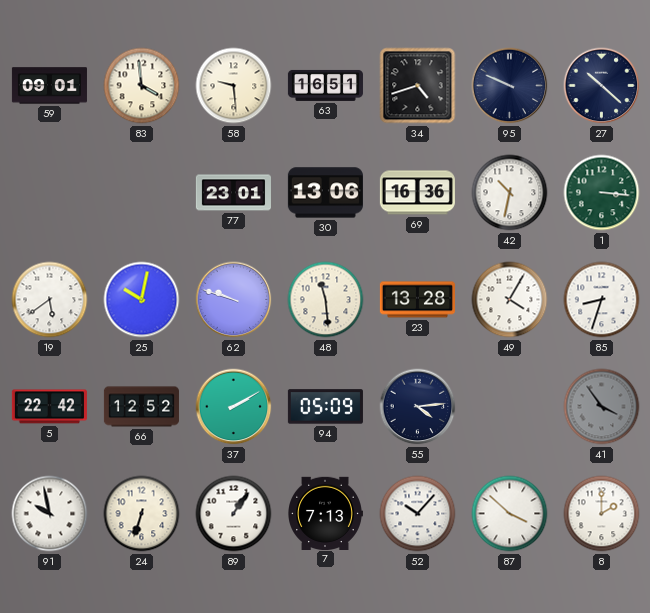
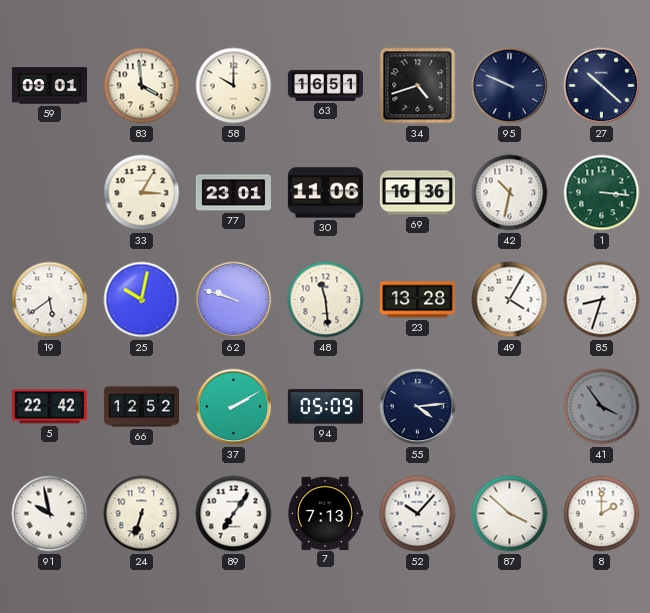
58: 9:29 -> 10:00 (234, 86)
33: none -> 3:05 (142, 193)
30: 13:06 -> 11:06 (325, 193)
89: 1:06 -> 7:06 (234, 514)
